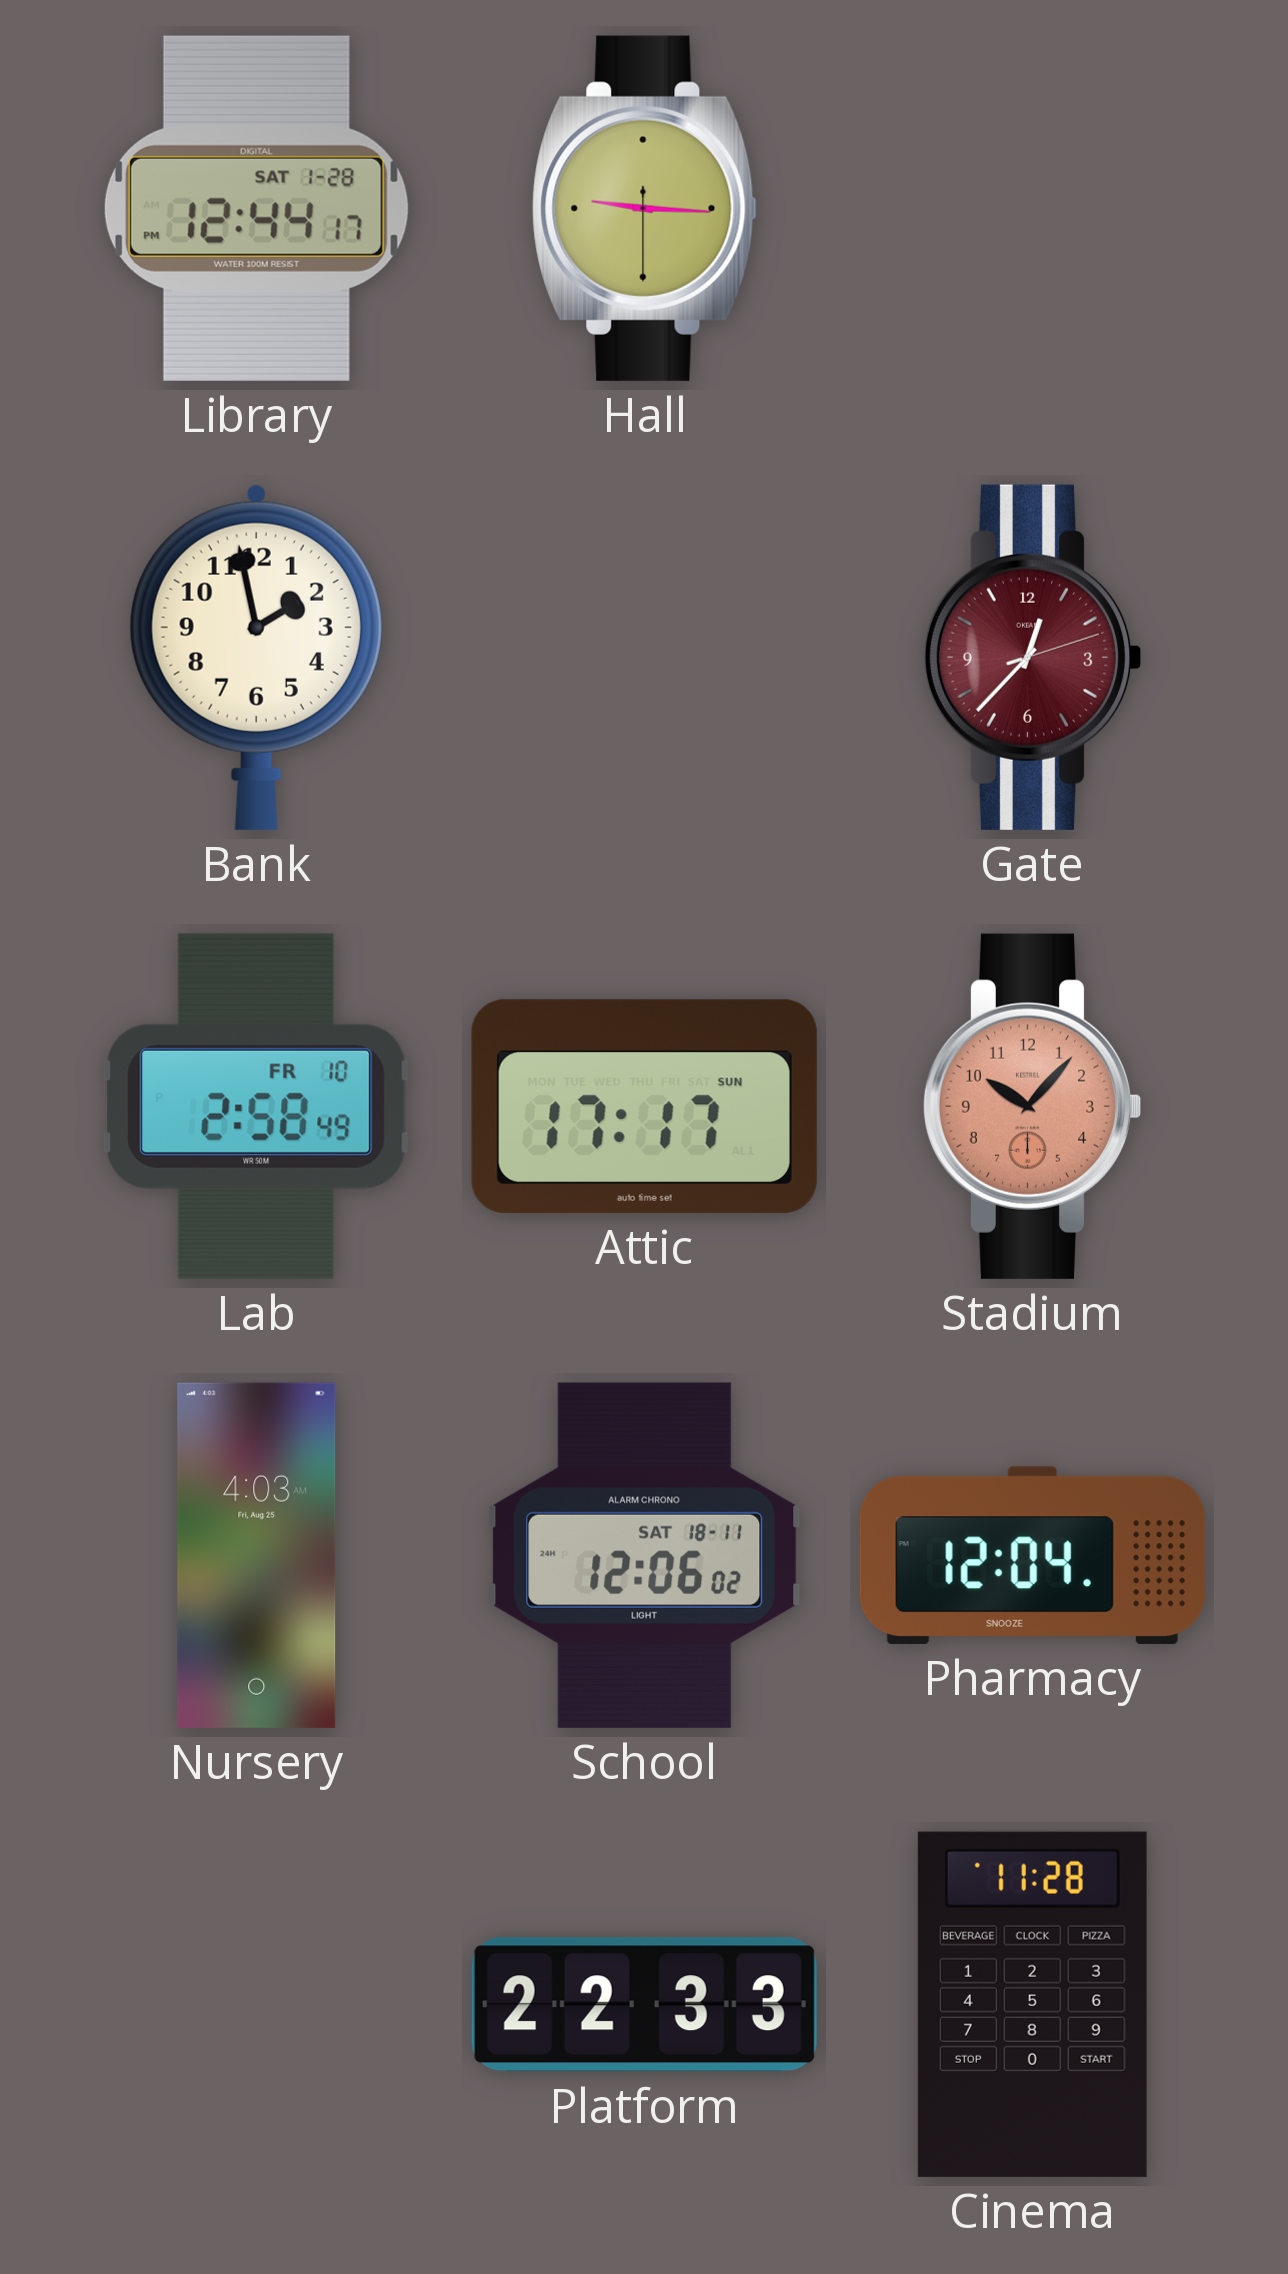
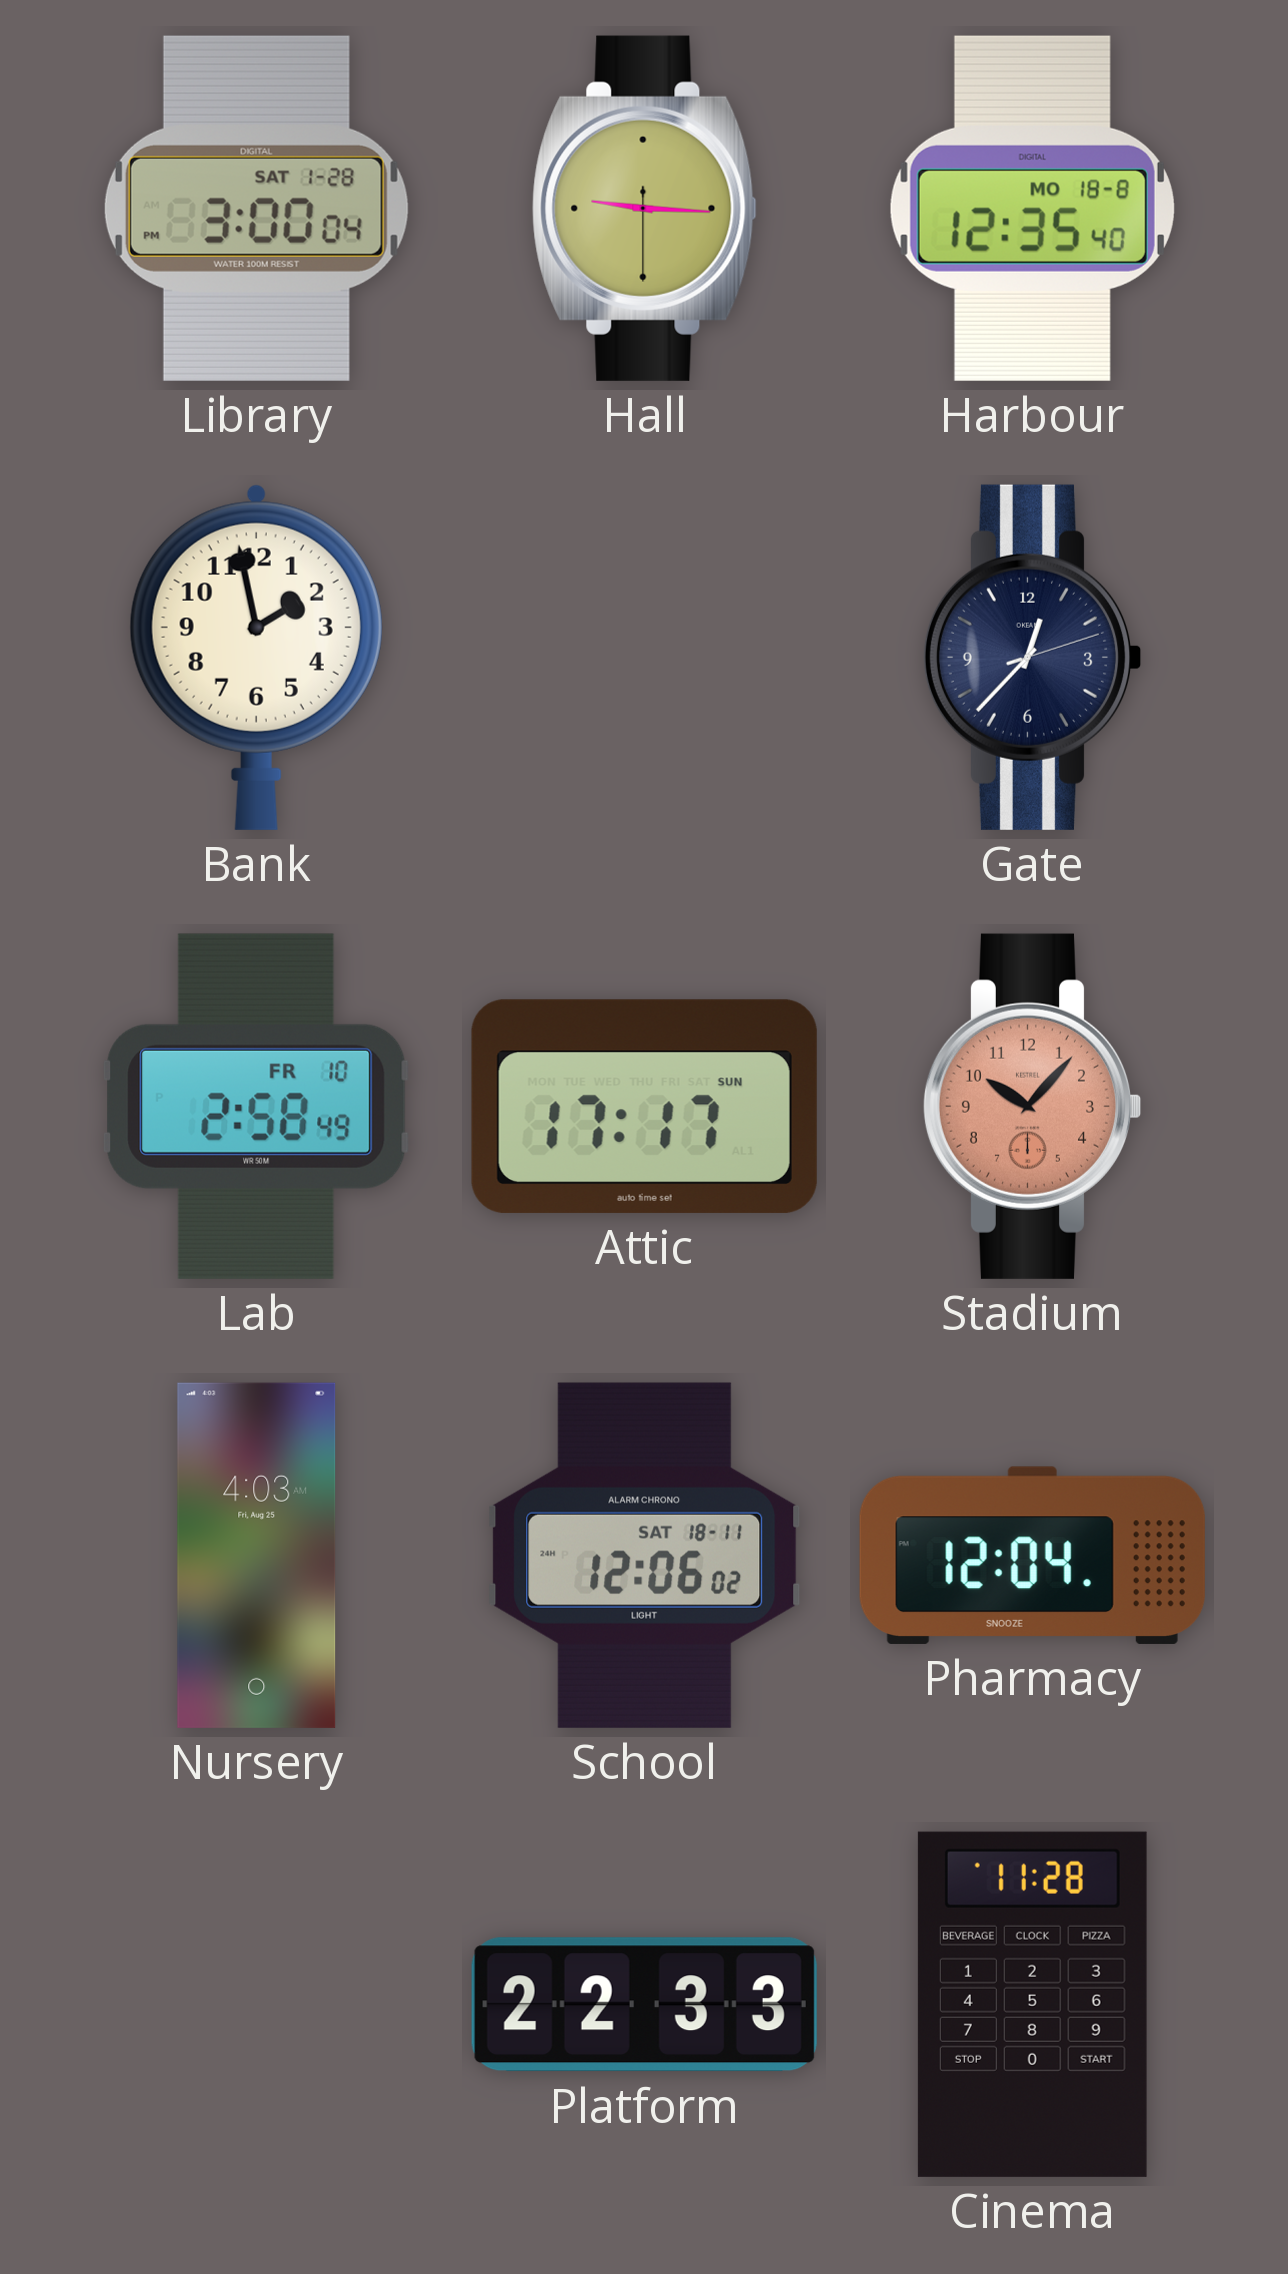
Library: 12:44 -> 3:00 (256, 208)
Harbour: none -> 12:35 (1032, 208)
Gate dial: burgundy -> navy (1032, 657)
